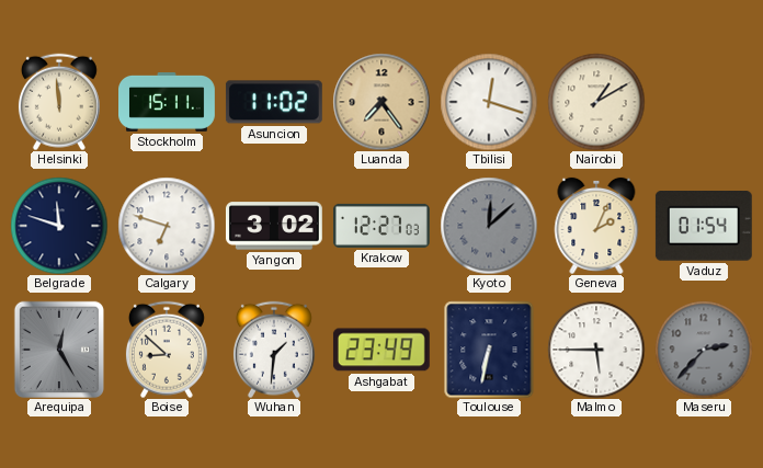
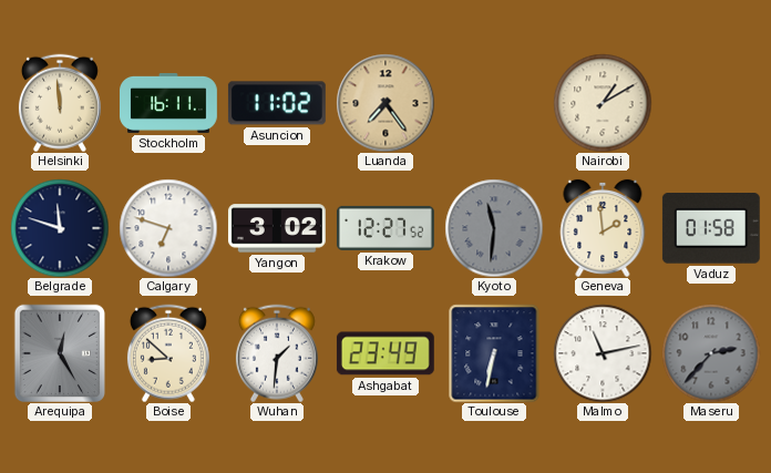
Stockholm: 15:11 -> 16:11 (169, 104)
Tbilisi: 12:18 -> none (489, 102)
Krakow: 12:27:03 -> 12:27:52 (385, 228)
Kyoto: 12:08 -> 11:31 (494, 228)
Geneva: 2:04 -> 1:59 (603, 228)
Vaduz: 01:54 -> 01:58 (711, 229)
Malmo: 5:45 -> 11:13 (603, 353)
